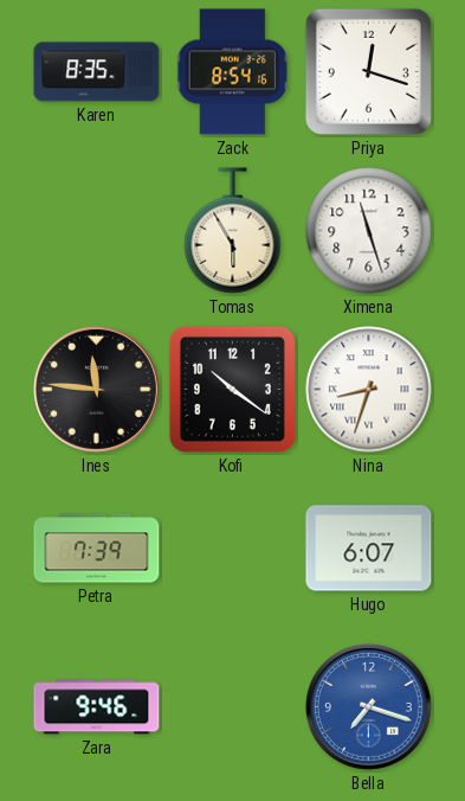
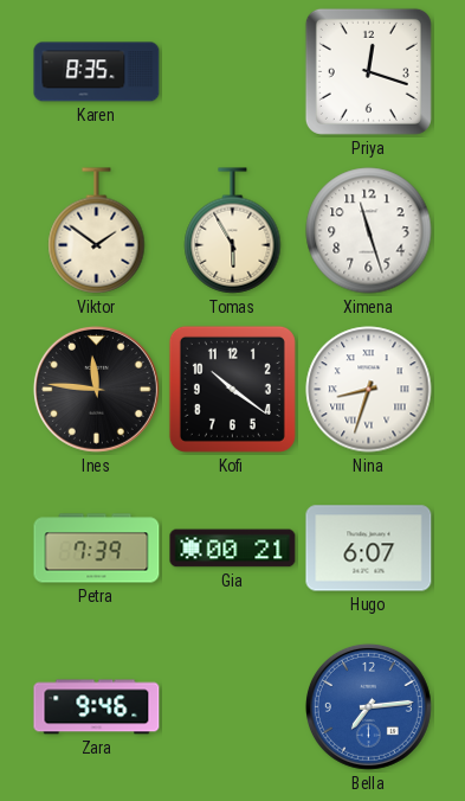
Zack: 8:54 -> none (233, 72)
Viktor: none -> 1:51 (97, 231)
Gia: none -> 00:21 (233, 549)
Bella: 7:18 -> 7:14 (368, 706)
